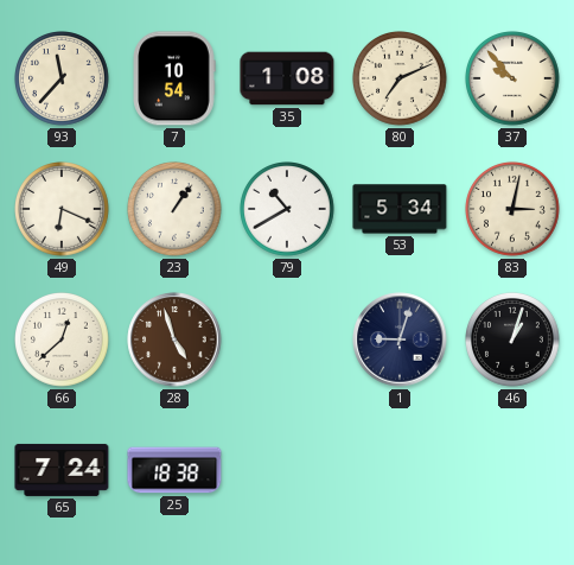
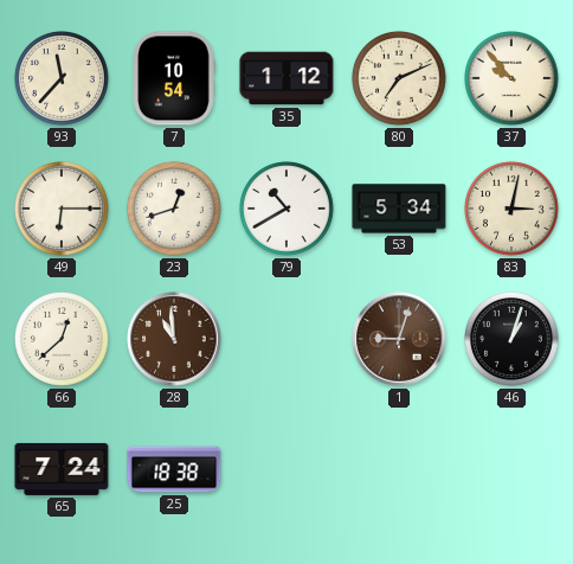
35: 1:08 -> 1:12 (286, 78)
49: 6:19 -> 6:15 (63, 210)
23: 1:06 -> 12:42 (175, 210)
28: 4:57 -> 10:59 (174, 339)
1 dial: navy -> brown (399, 339)
